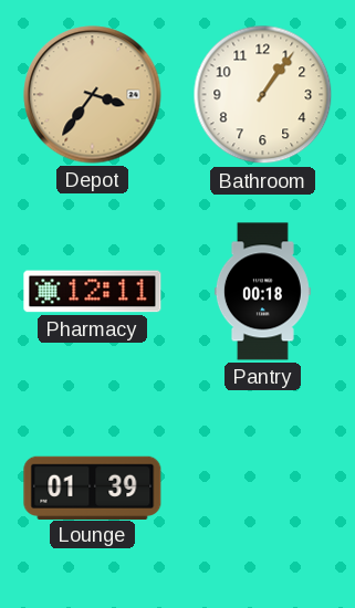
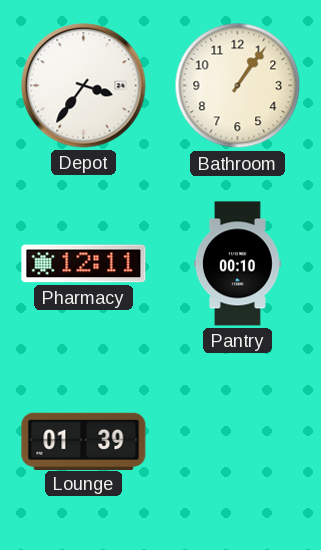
Depot dial: champagne -> white (84, 86)
Pantry: 00:18 -> 00:10 (237, 264)
